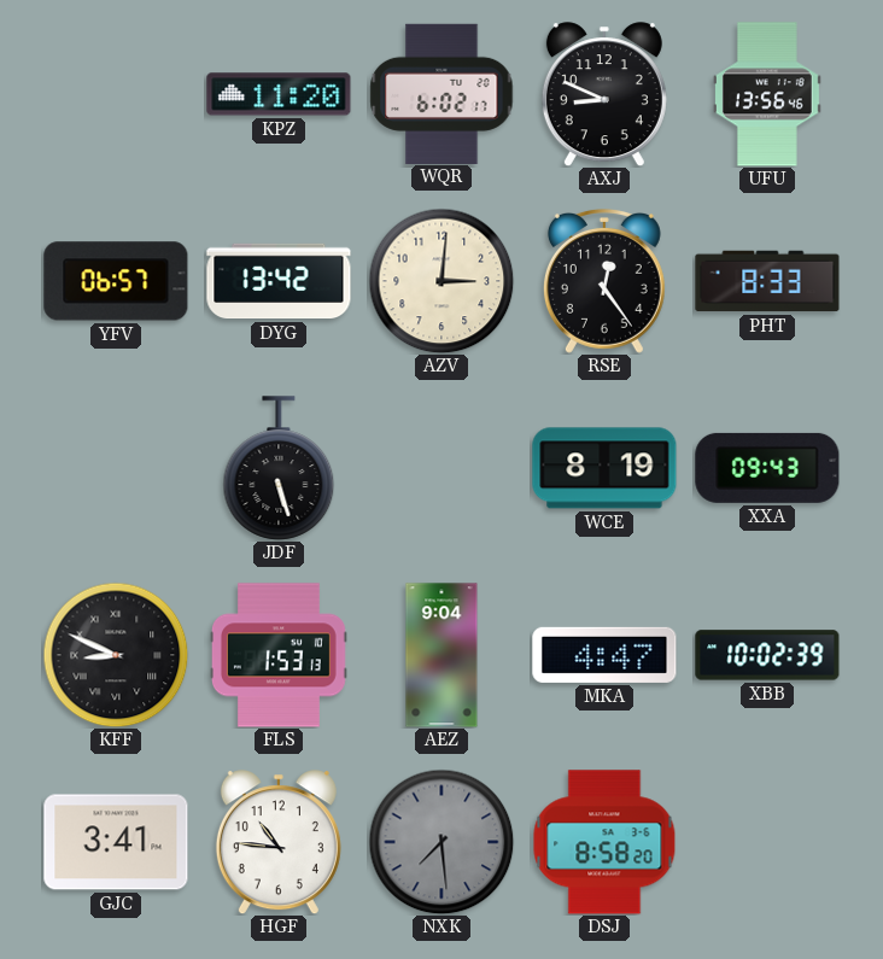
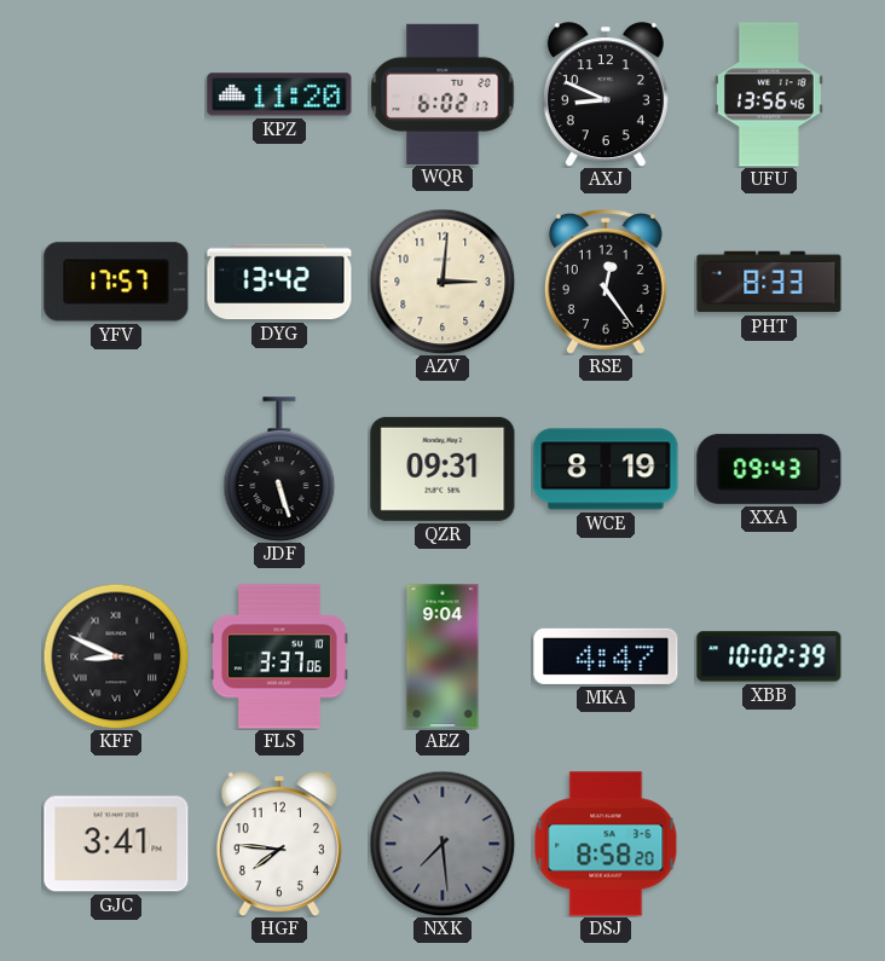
YFV: 06:57 -> 17:57 (116, 282)
QZR: none -> 09:31 (442, 469)
FLS: 1:53 -> 3:37 (279, 656)
HGF: 10:46 -> 7:46 (279, 844)
